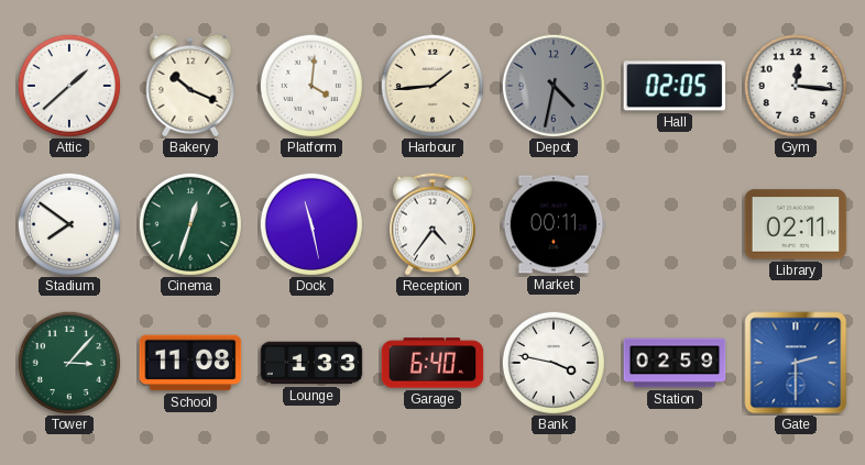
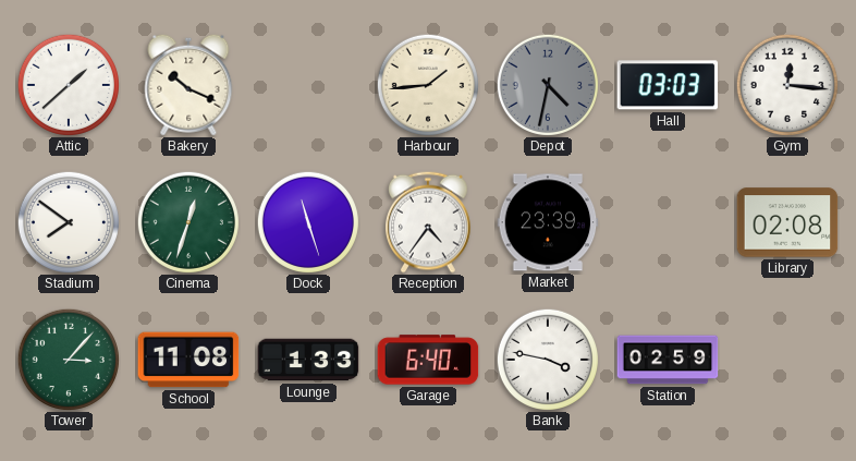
Platform: 4:01 -> none (310, 85)
Hall: 02:05 -> 03:03 (668, 85)
Dock: 11:28 -> 11:27 (307, 221)
Market: 00:11 -> 23:39 (548, 222)
Library: 02:11 -> 02:08 (787, 222)
Gate: 2:30 -> none (796, 363)
